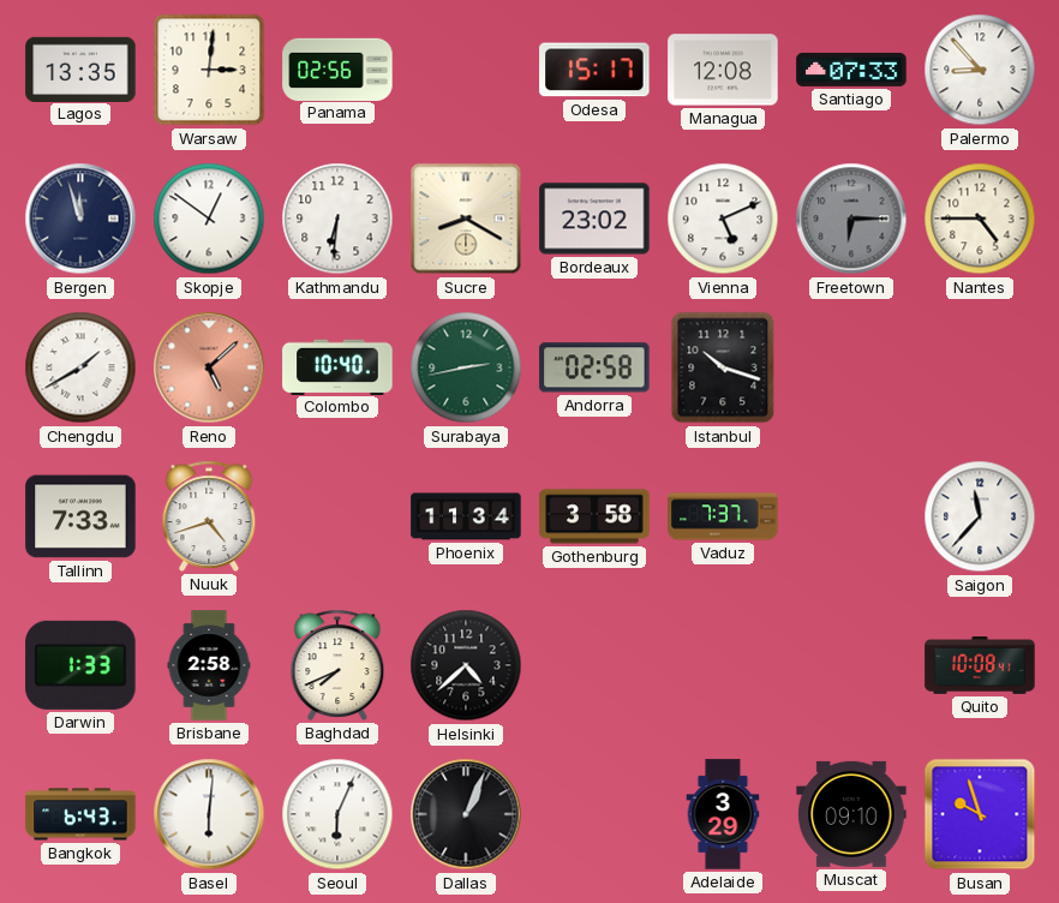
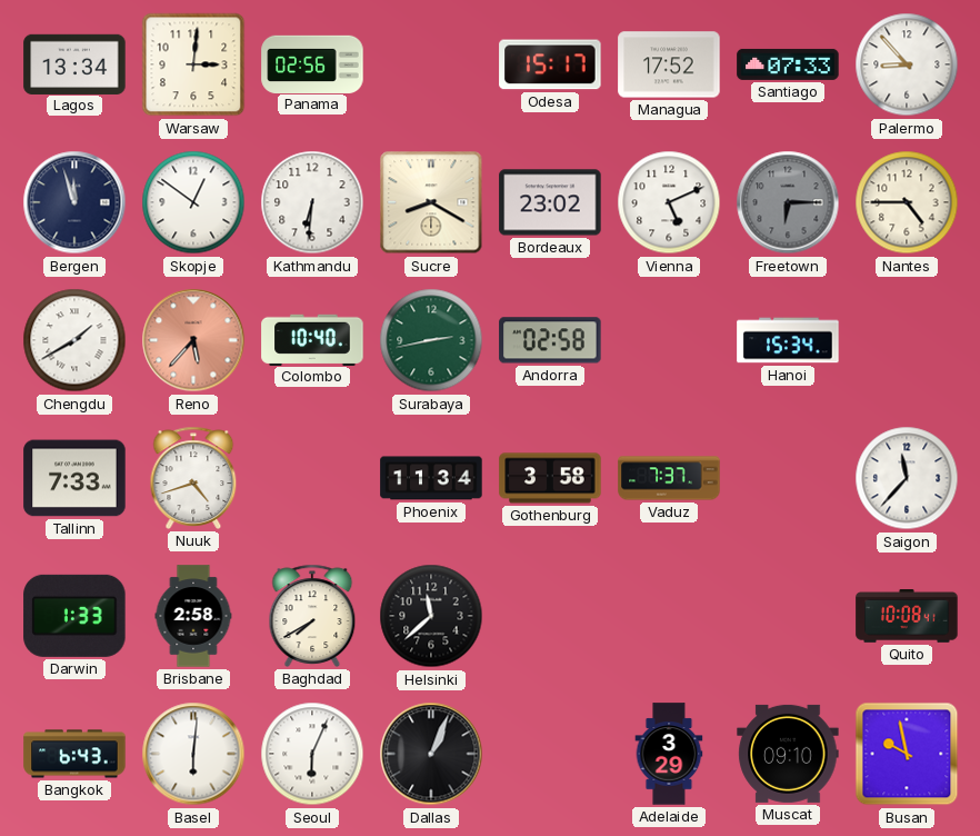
Lagos: 13:35 -> 13:34 (74, 63)
Managua: 12:08 -> 17:52 (669, 64)
Reno: 5:08 -> 5:37 (193, 340)
Istanbul: 10:18 -> none (723, 367)
Hanoi: none -> 15:34 (788, 340)
Baghdad: 7:41 -> 7:40 (312, 616)
Helsinki: 4:38 -> 11:38 (431, 616)
Busan: 9:57 -> 9:58 (907, 754)
